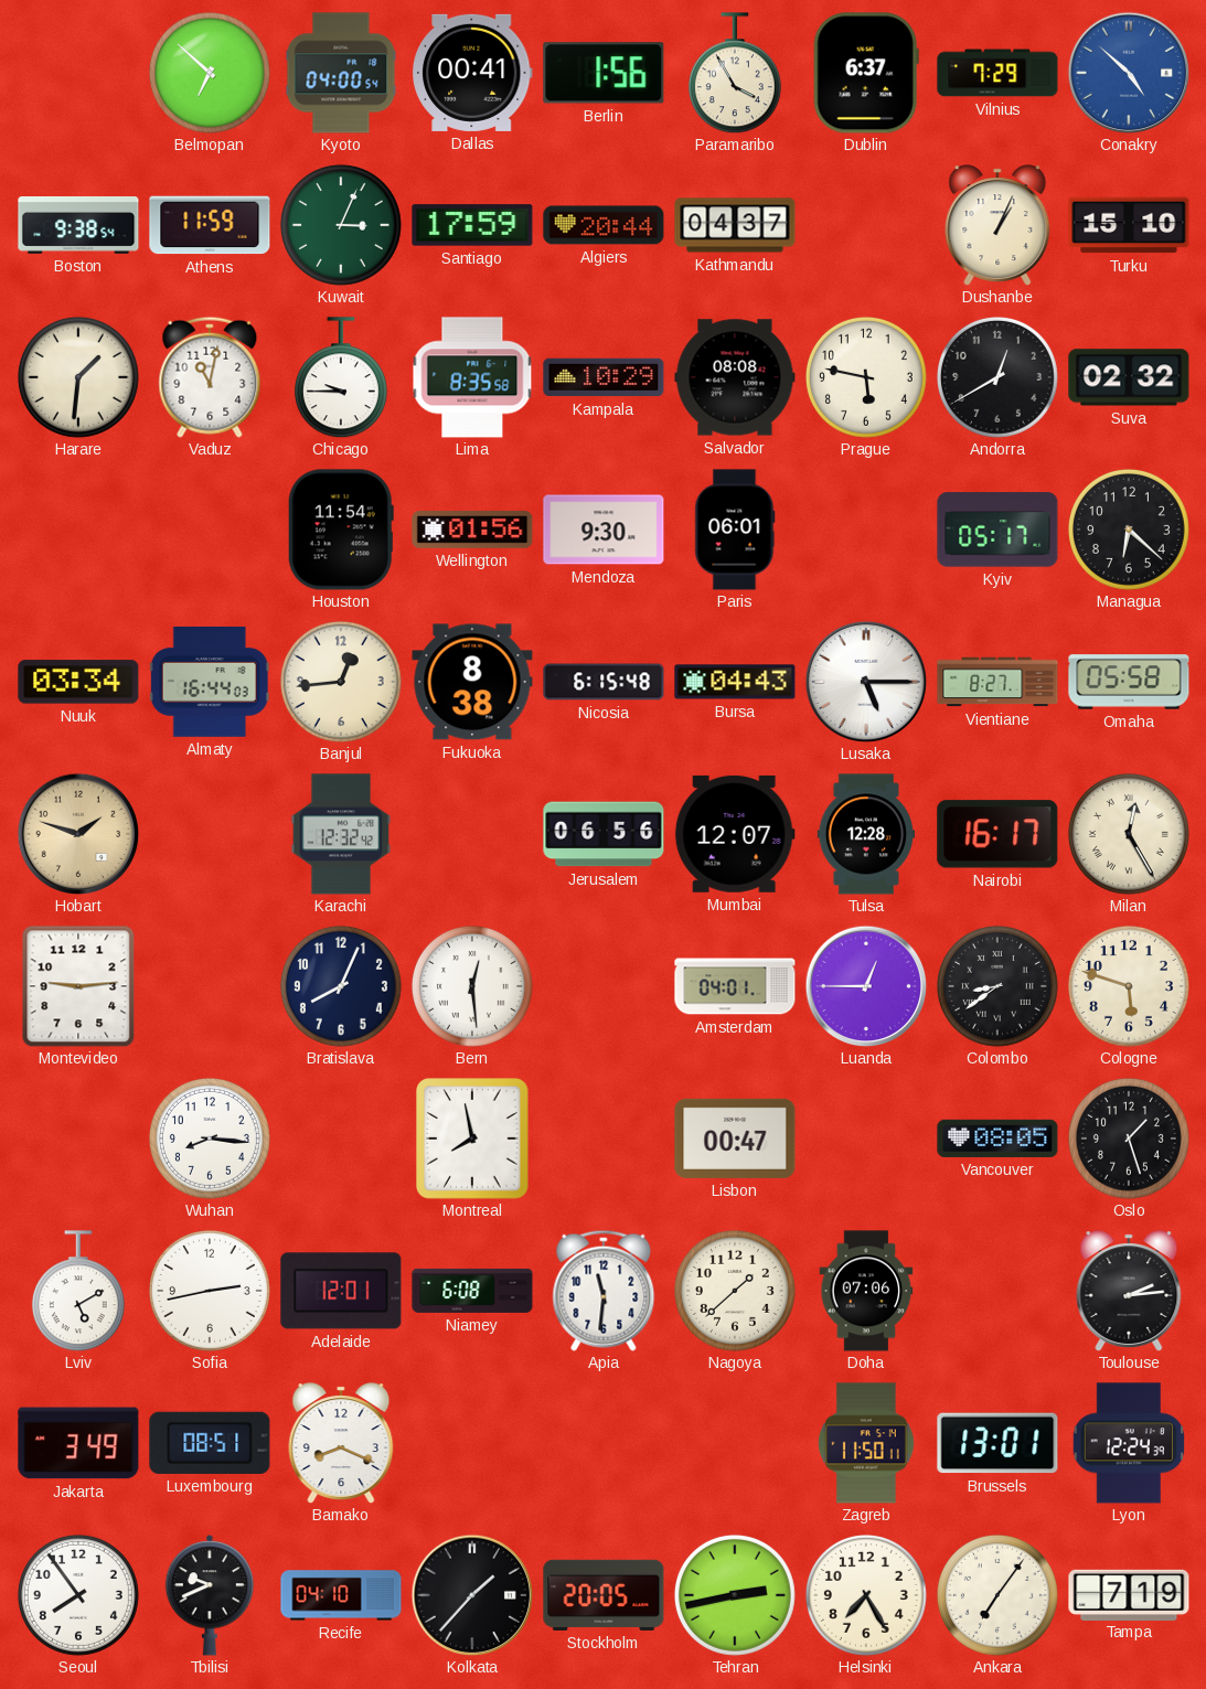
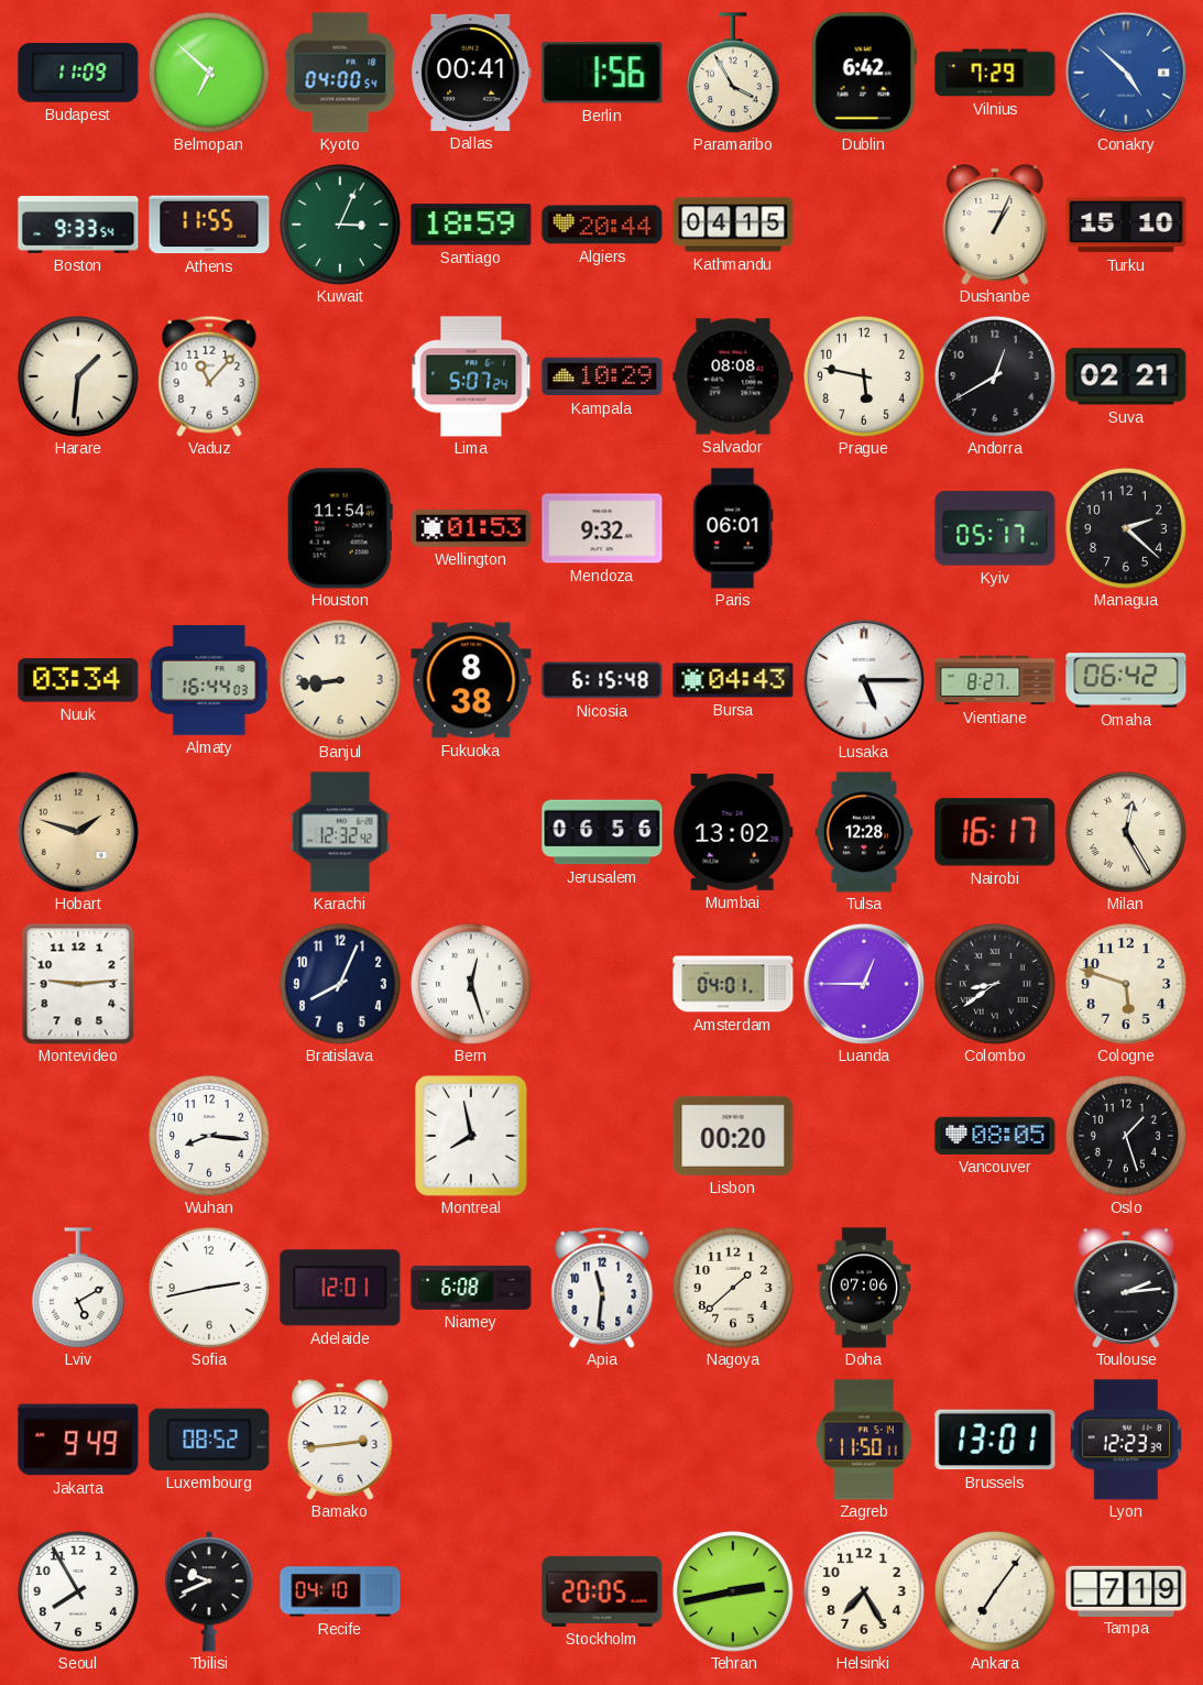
Budapest: none -> 11:09 (78, 73)
Dublin: 6:37 -> 6:42 (864, 73)
Boston: 9:38 -> 9:33 (78, 225)
Athens: 11:59 -> 11:55 (209, 225)
Santiago: 17:59 -> 18:59 (471, 225)
Kathmandu: 04:37 -> 04:15 (733, 225)
Vaduz: 11:02 -> 11:07 (209, 376)
Chicago: 9:45 -> none (341, 377)
Lima: 8:35 -> 5:07 (471, 376)
Suva: 02:32 -> 02:21 (1126, 376)
Wellington: 01:56 -> 01:53 (471, 529)
Mendoza: 9:30 -> 9:32 (602, 528)
Managua: 6:22 -> 2:22 (1126, 528)
Banjul: 12:44 -> 8:44 (340, 680)
Omaha: 05:58 -> 06:42 (1126, 680)
Mumbai: 12:07 -> 13:02 (733, 832)
Bern: 12:29 -> 12:27 (471, 984)
Lisbon: 00:47 -> 00:20 (733, 1136)
Jakarta: 3:49 -> 9:49 (78, 1440)
Luxembourg: 08:51 -> 08:52 (209, 1440)
Bamako: 8:19 -> 2:44 (340, 1440)
Lyon: 12:24 -> 12:23 (1125, 1440)
Seoul: 7:54 -> 7:55 (78, 1591)
Kolkata: 1:37 -> none (472, 1595)
